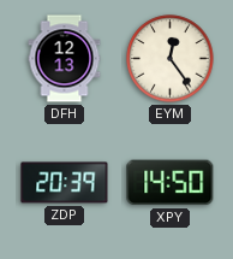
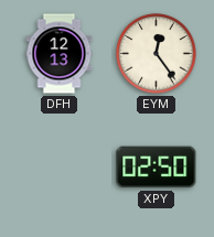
ZDP: 20:39 -> none (65, 183)
XPY: 14:50 -> 02:50 (157, 168)
